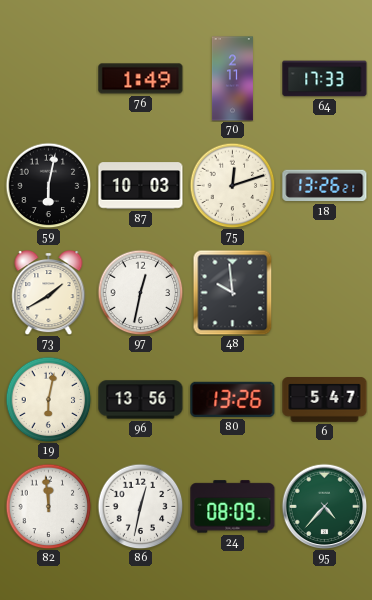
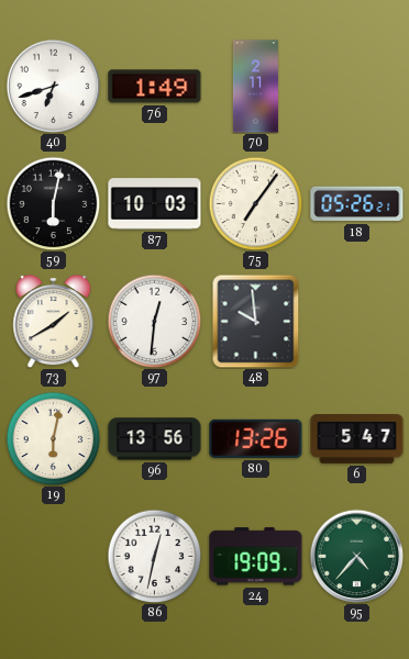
40: none -> 6:42 (53, 86)
64: 17:33 -> none (325, 79)
75: 12:12 -> 7:06 (255, 203)
18: 13:26 -> 05:26 (357, 204)
97: 12:32 -> 12:31 (154, 321)
82: 11:59 -> none (48, 506)
24: 08:09 -> 19:09 (256, 557)
